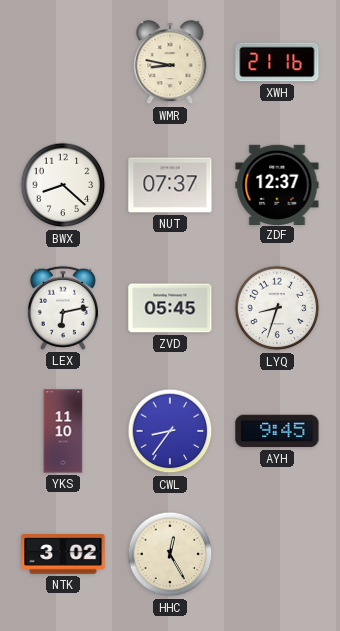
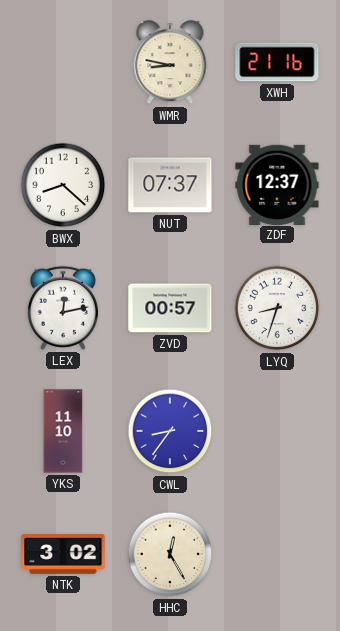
LEX: 6:13 -> 12:13 (63, 308)
ZVD: 05:45 -> 00:57 (170, 308)
AYH: 9:45 -> none (277, 431)
